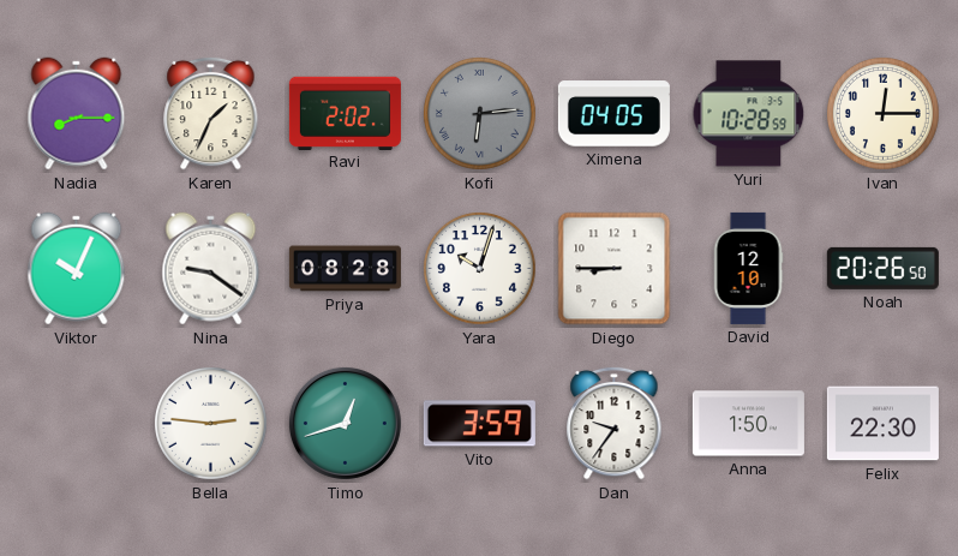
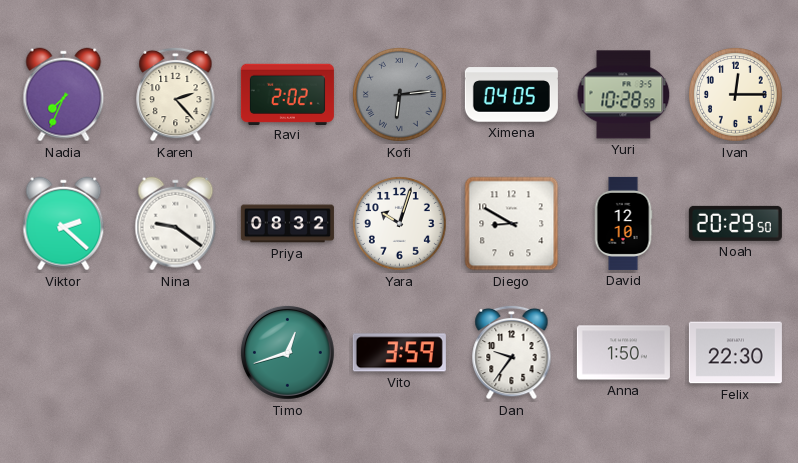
Nadia: 8:15 -> 7:34 (64, 95)
Karen: 1:34 -> 2:23 (176, 94)
Viktor: 10:04 -> 2:22 (64, 224)
Priya: 08:28 -> 08:32 (287, 224)
Diego: 8:45 -> 8:50 (512, 224)
Noah: 20:26 -> 20:29 (735, 223)
Bella: 2:46 -> none (211, 424)
